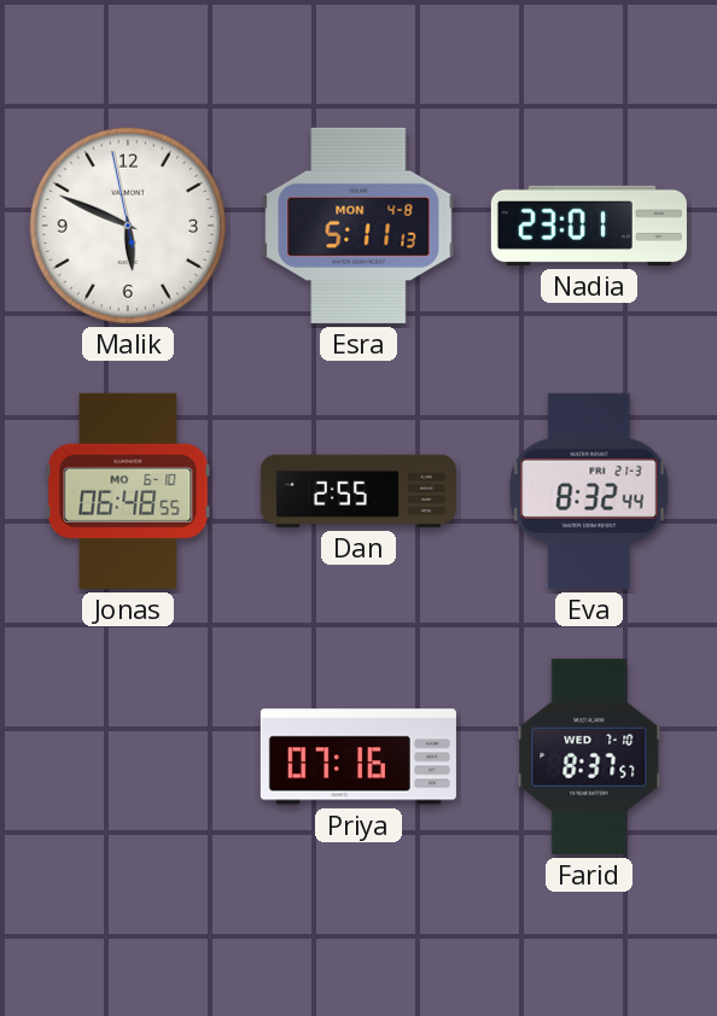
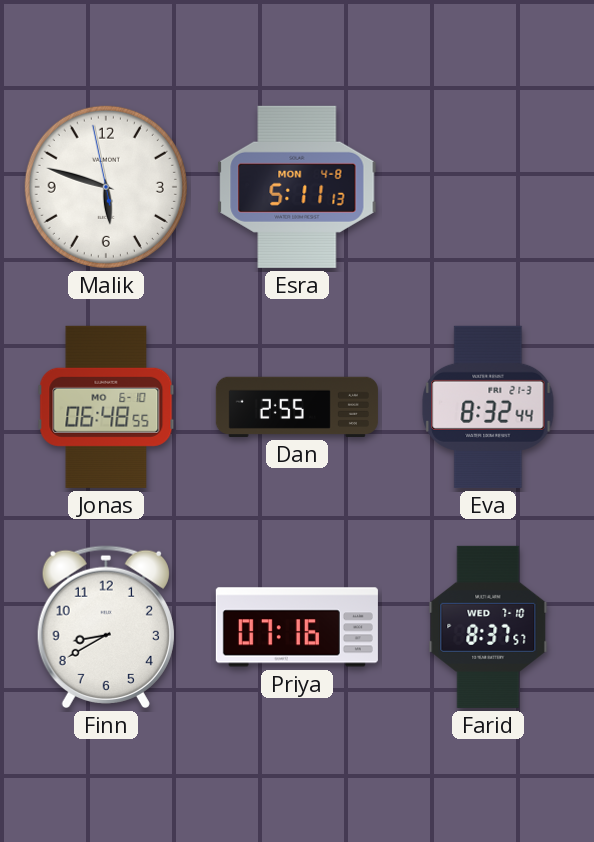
Malik: 5:48 -> 5:47 (106, 187)
Nadia: 23:01 -> none (589, 226)
Finn: none -> 8:40 (106, 627)
